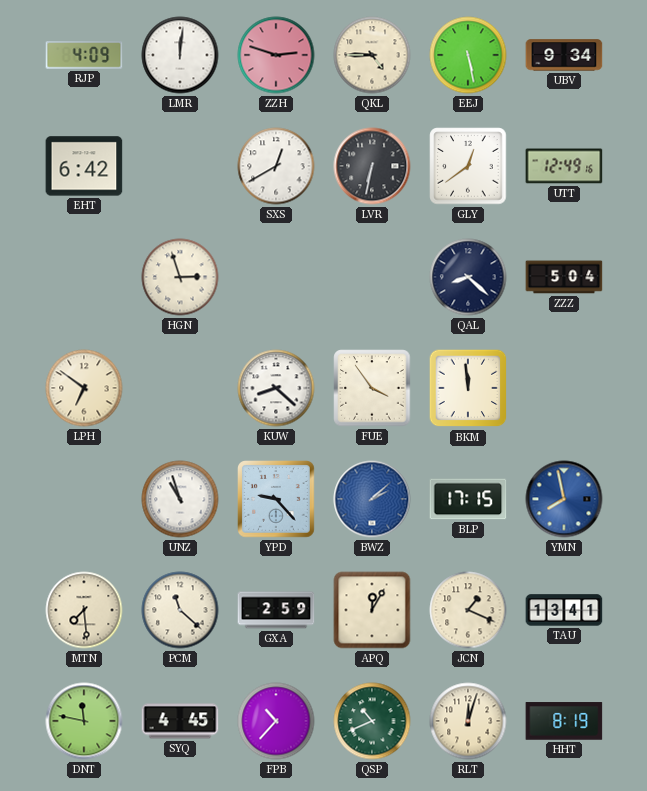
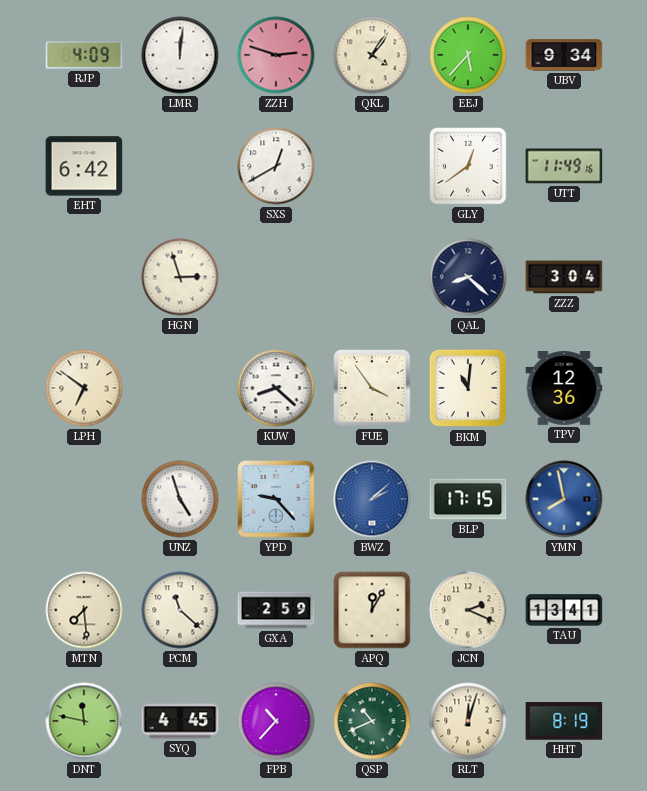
QKL: 4:45 -> 4:06 (372, 55)
EEJ: 5:28 -> 5:37 (468, 55)
LVR: 6:32 -> none (372, 166)
UTT: 12:49 -> 11:49 (564, 166)
ZZZ: 5:04 -> 3:04 (564, 277)
BKM: 11:59 -> 11:01 (468, 388)
TPV: none -> 12:36 (564, 388)
UNZ: 10:57 -> 4:57 (180, 499)
JCN: 1:19 -> 2:19 (468, 610)
